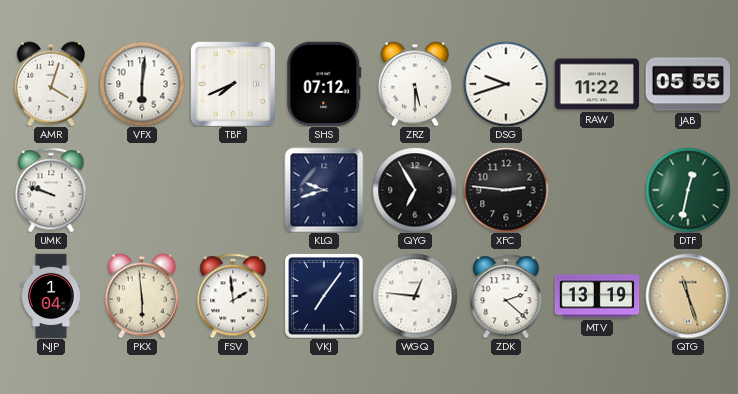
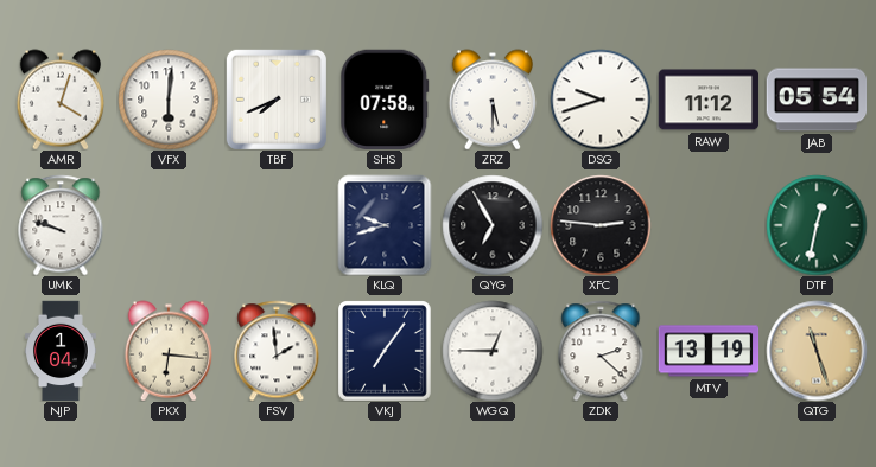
SHS: 07:12 -> 07:58 (385, 98)
RAW: 11:22 -> 11:12 (709, 100)
JAB: 05:55 -> 05:54 (817, 100)
PKX: 5:59 -> 6:16 (167, 351)
WGQ: 12:46 -> 12:45 (493, 351)
